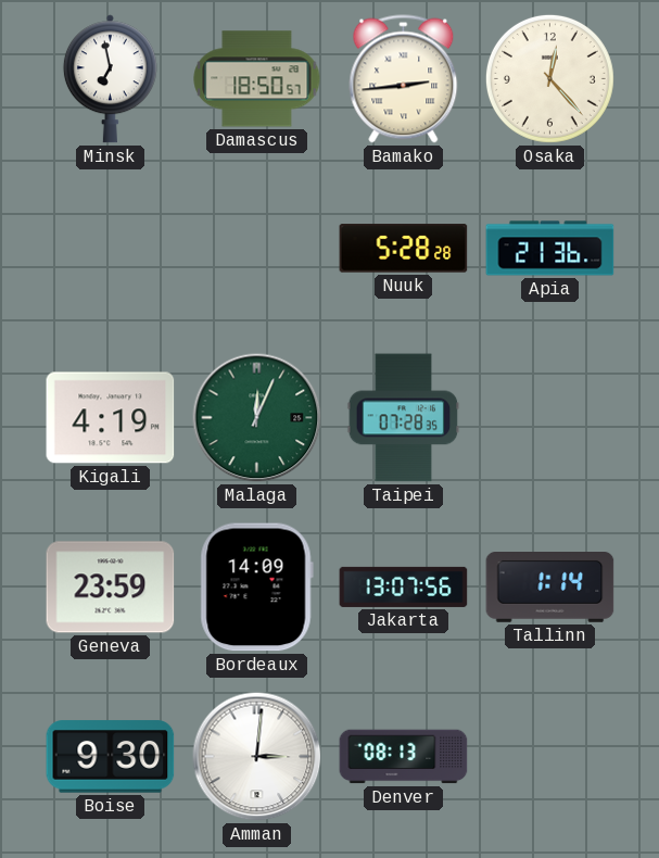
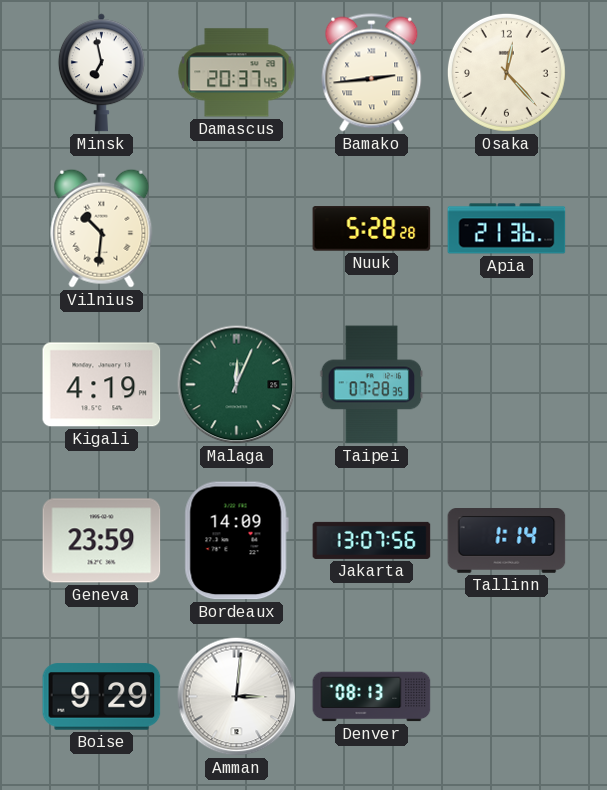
Damascus: 18:50 -> 20:37 (237, 73)
Vilnius: none -> 10:31 (102, 228)
Boise: 9:30 -> 9:29 (102, 697)
